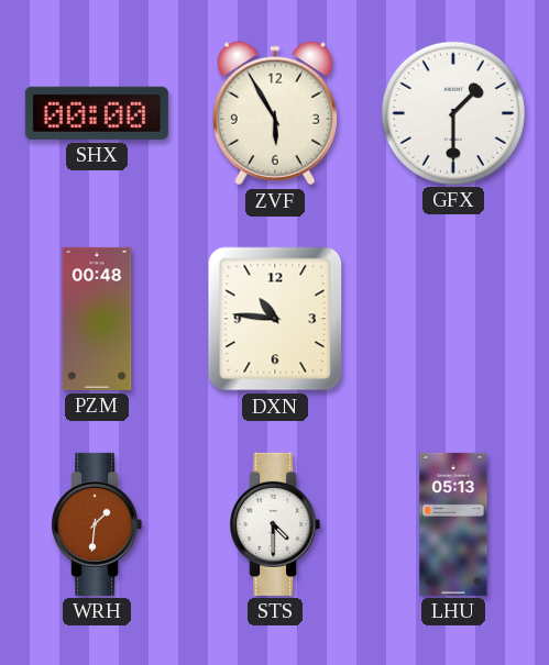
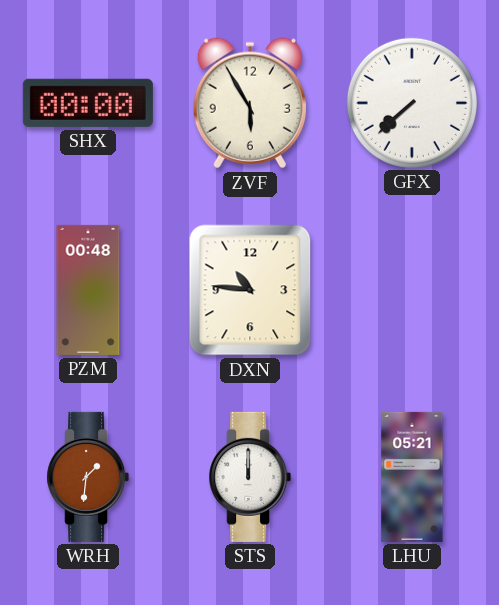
GFX: 1:30 -> 7:38 (412, 103)
STS: 4:30 -> 12:00 (250, 477)
LHU: 05:13 -> 05:21 (412, 477)
